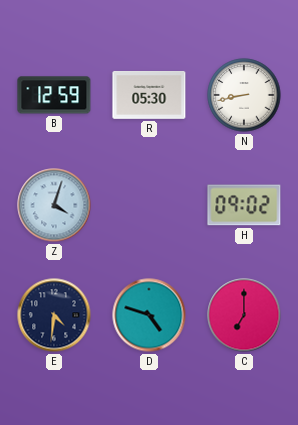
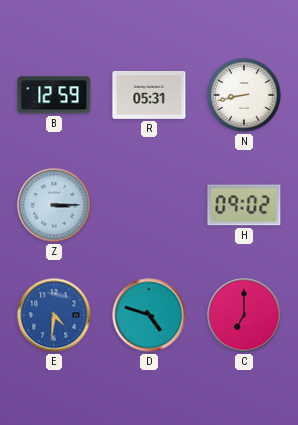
R: 05:30 -> 05:31 (149, 95)
Z: 4:03 -> 3:15 (54, 205)
E dial: navy -> blue (54, 315)
